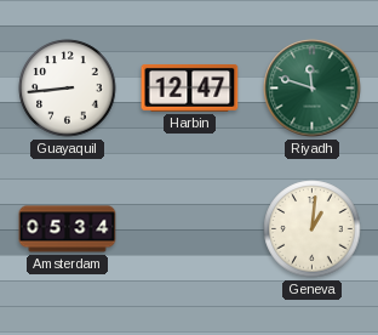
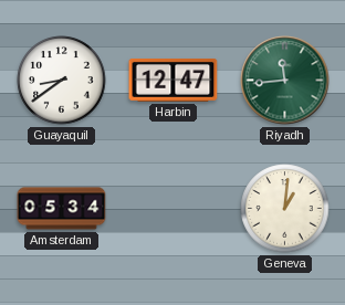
Guayaquil: 8:44 -> 8:39 (62, 81)
Riyadh: 11:48 -> 11:44 (285, 81)
